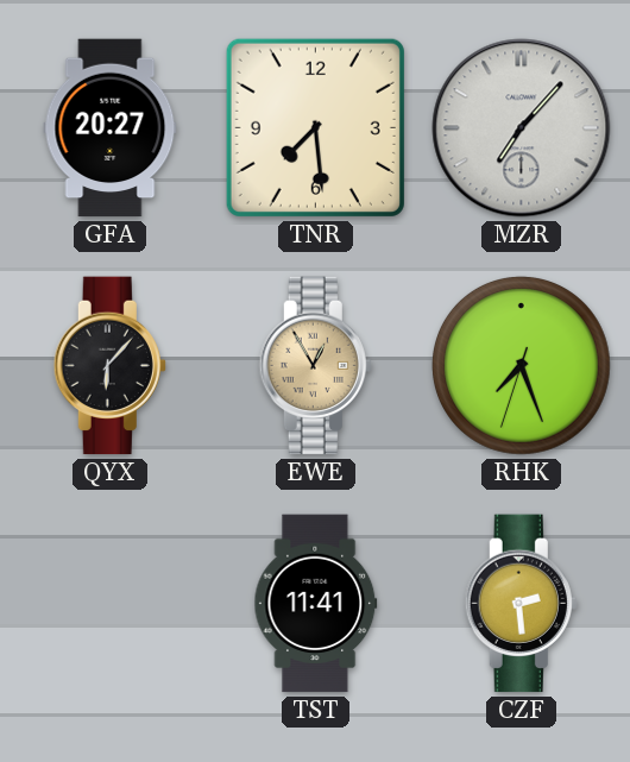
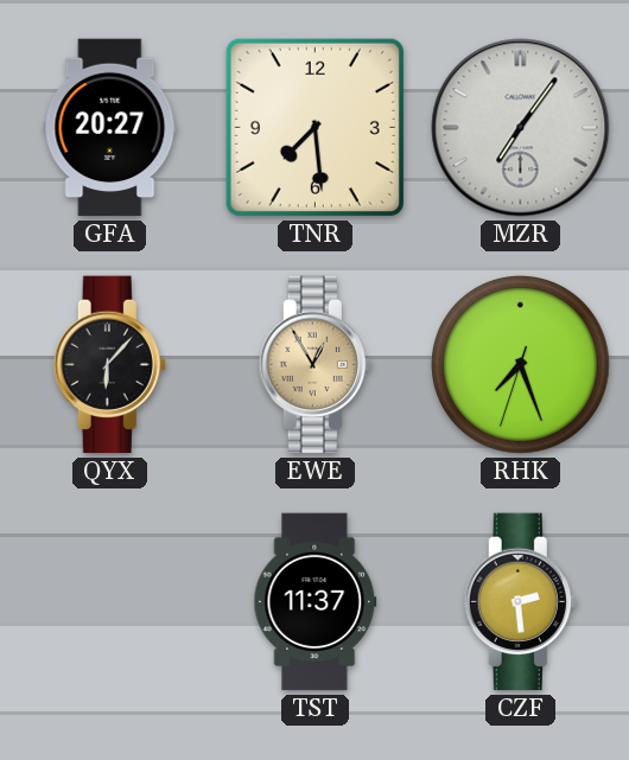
MZR: 7:07 -> 7:06 (521, 128)
TST: 11:41 -> 11:37 (316, 602)
